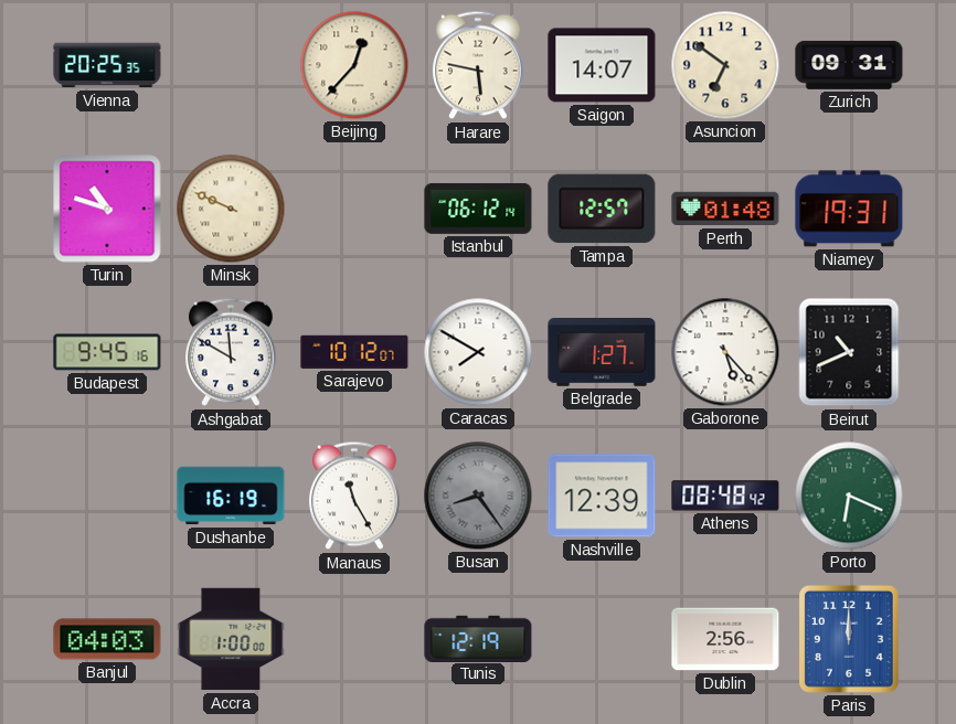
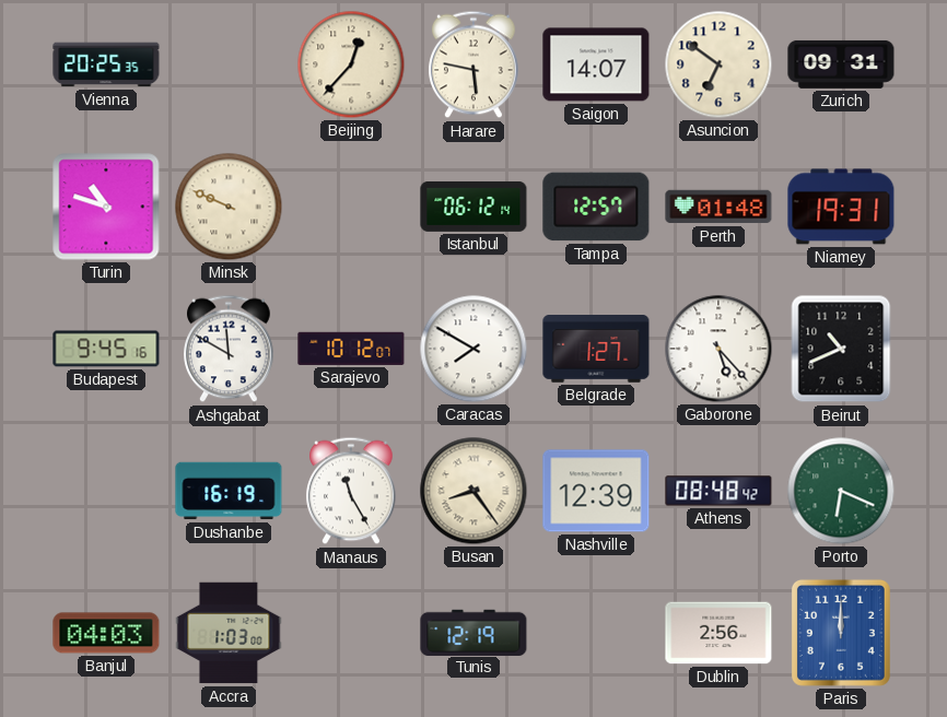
Busan dial: grey -> cream (473, 491)
Accra: 1:00 -> 1:03 (229, 633)
